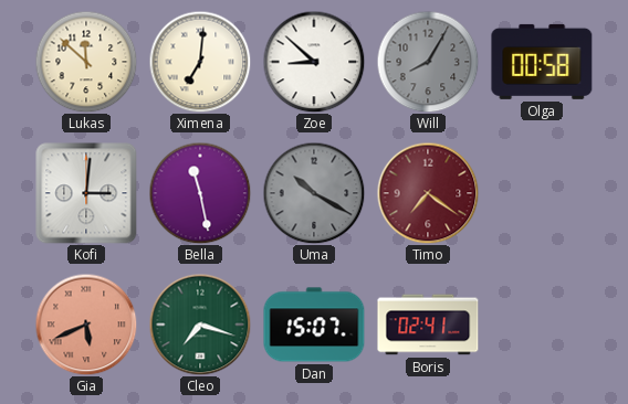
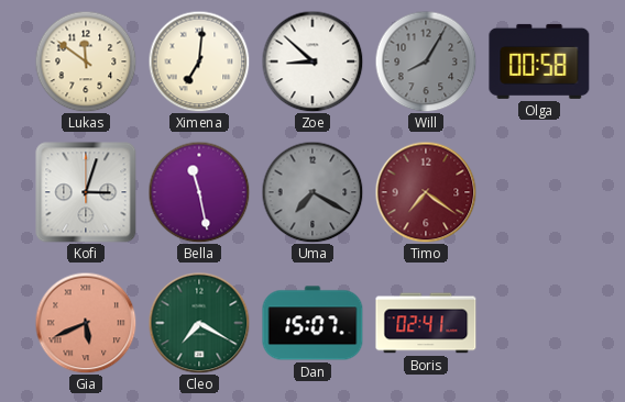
Lukas: 11:52 -> 11:51 (86, 62)
Kofi: 3:01 -> 3:03 (86, 192)
Uma: 10:20 -> 7:20 (312, 192)
Cleo: 7:18 -> 7:20 (199, 323)
